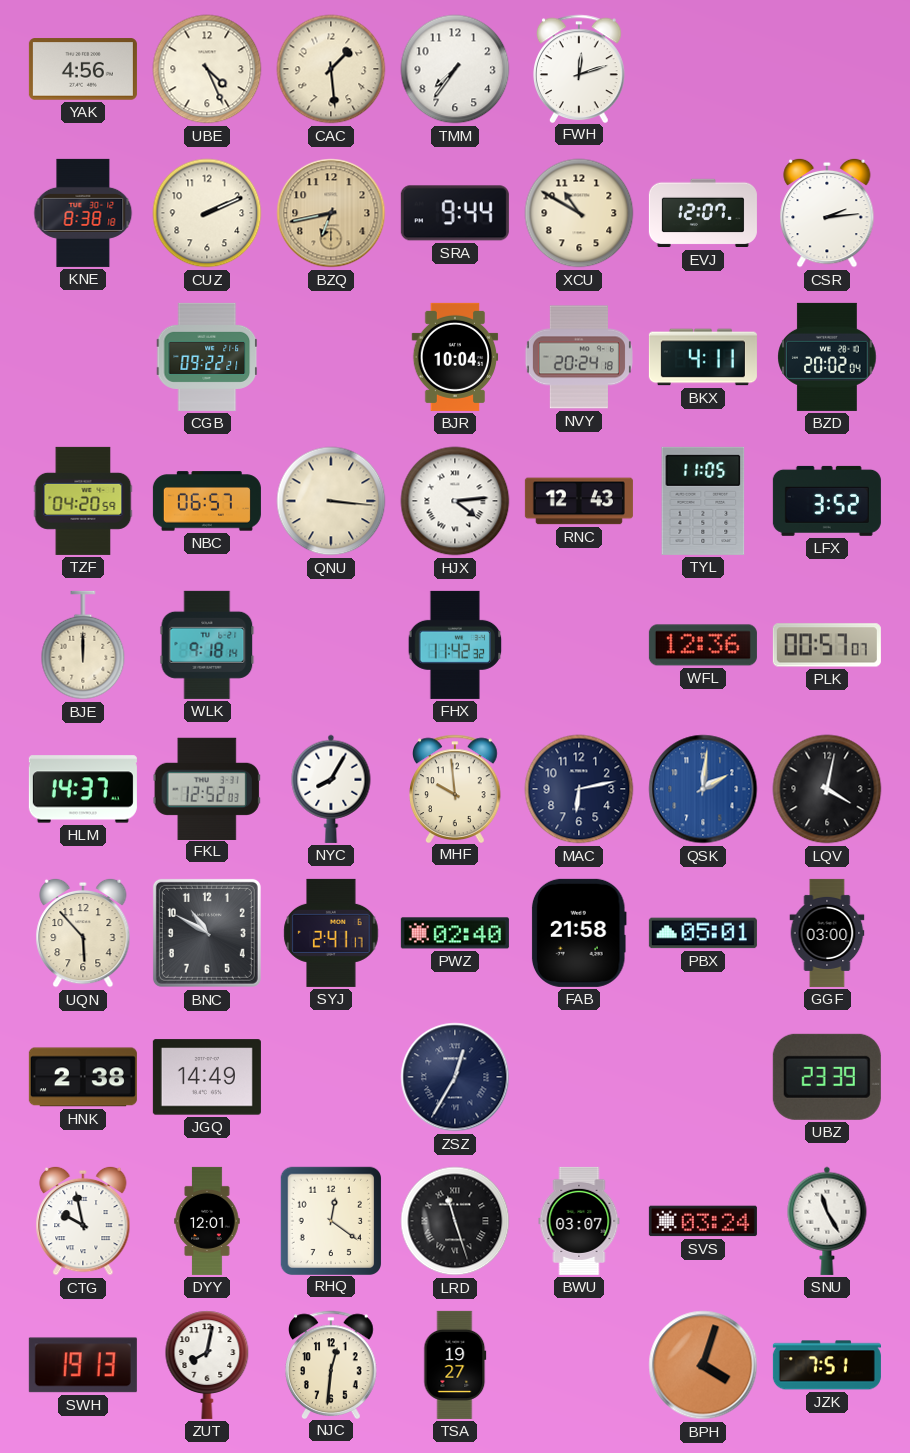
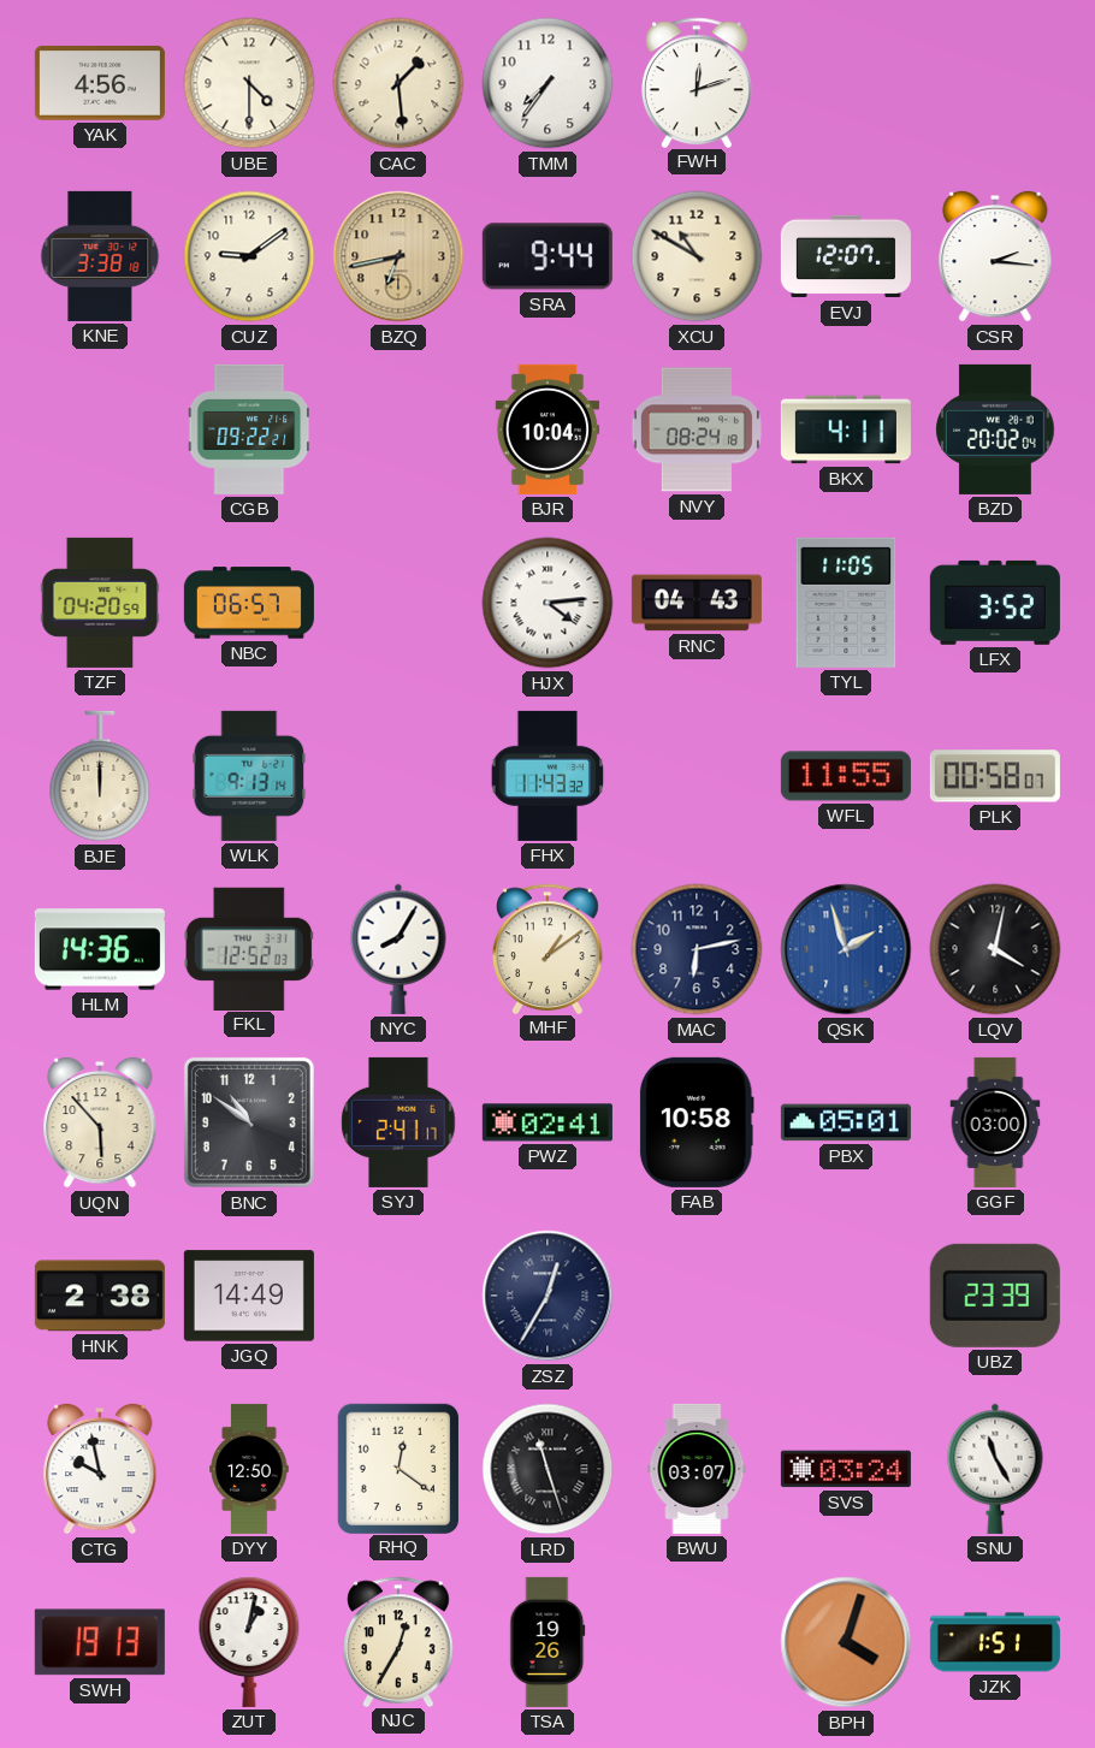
UBE: 4:26 -> 4:30 (249, 83)
KNE: 8:38 -> 3:38 (100, 256)
CUZ: 2:11 -> 9:09 (249, 256)
CSR: 2:14 -> 2:16 (995, 256)
NVY: 20:24 -> 08:24 (697, 429)
QNU: 3:16 -> none (331, 501)
RNC: 12:43 -> 04:43 (697, 603)
WLK: 9:18 -> 9:13 (249, 776)
FHX: 11:42 -> 11:43 (547, 776)
WFL: 12:36 -> 11:55 (846, 776)
PLK: 00:57 -> 00:58 (995, 776)
HLM: 14:37 -> 14:36 (100, 949)
MHF: 9:59 -> 1:09 (549, 948)
QSK: 2:01 -> 1:57 (846, 949)
BNC: 10:50 -> 10:51 (249, 1122)
PWZ: 02:40 -> 02:41 (547, 1122)
FAB: 21:58 -> 10:58 (697, 1122)
DYY: 12:01 -> 12:50 (249, 1469)
ZUT: 8:02 -> 1:02 (249, 1642)
NJC: 12:31 -> 12:35 (399, 1641)
TSA: 19:27 -> 19:26 (547, 1642)
JZK: 7:51 -> 1:51 (995, 1642)
